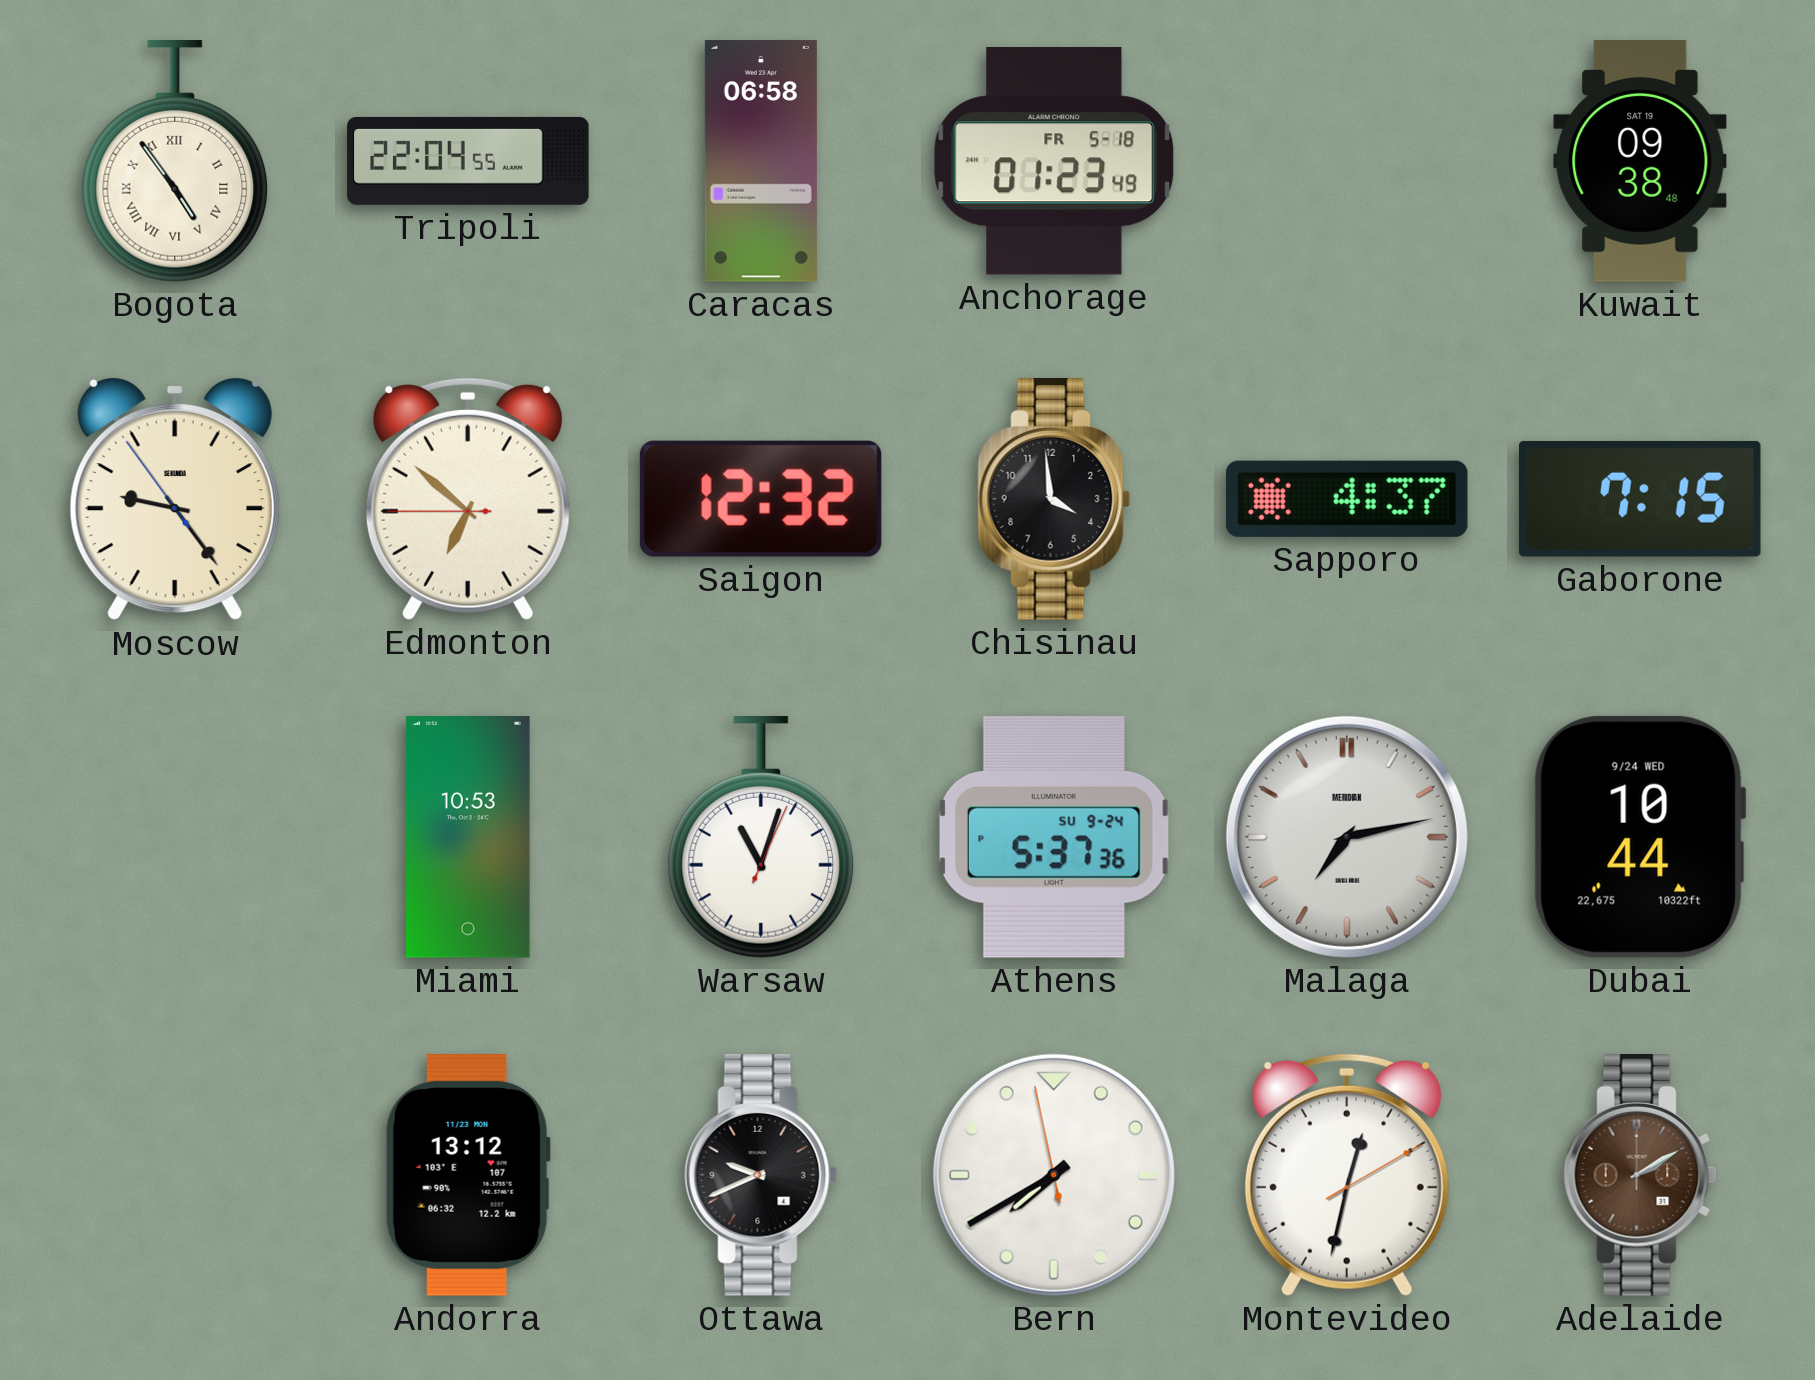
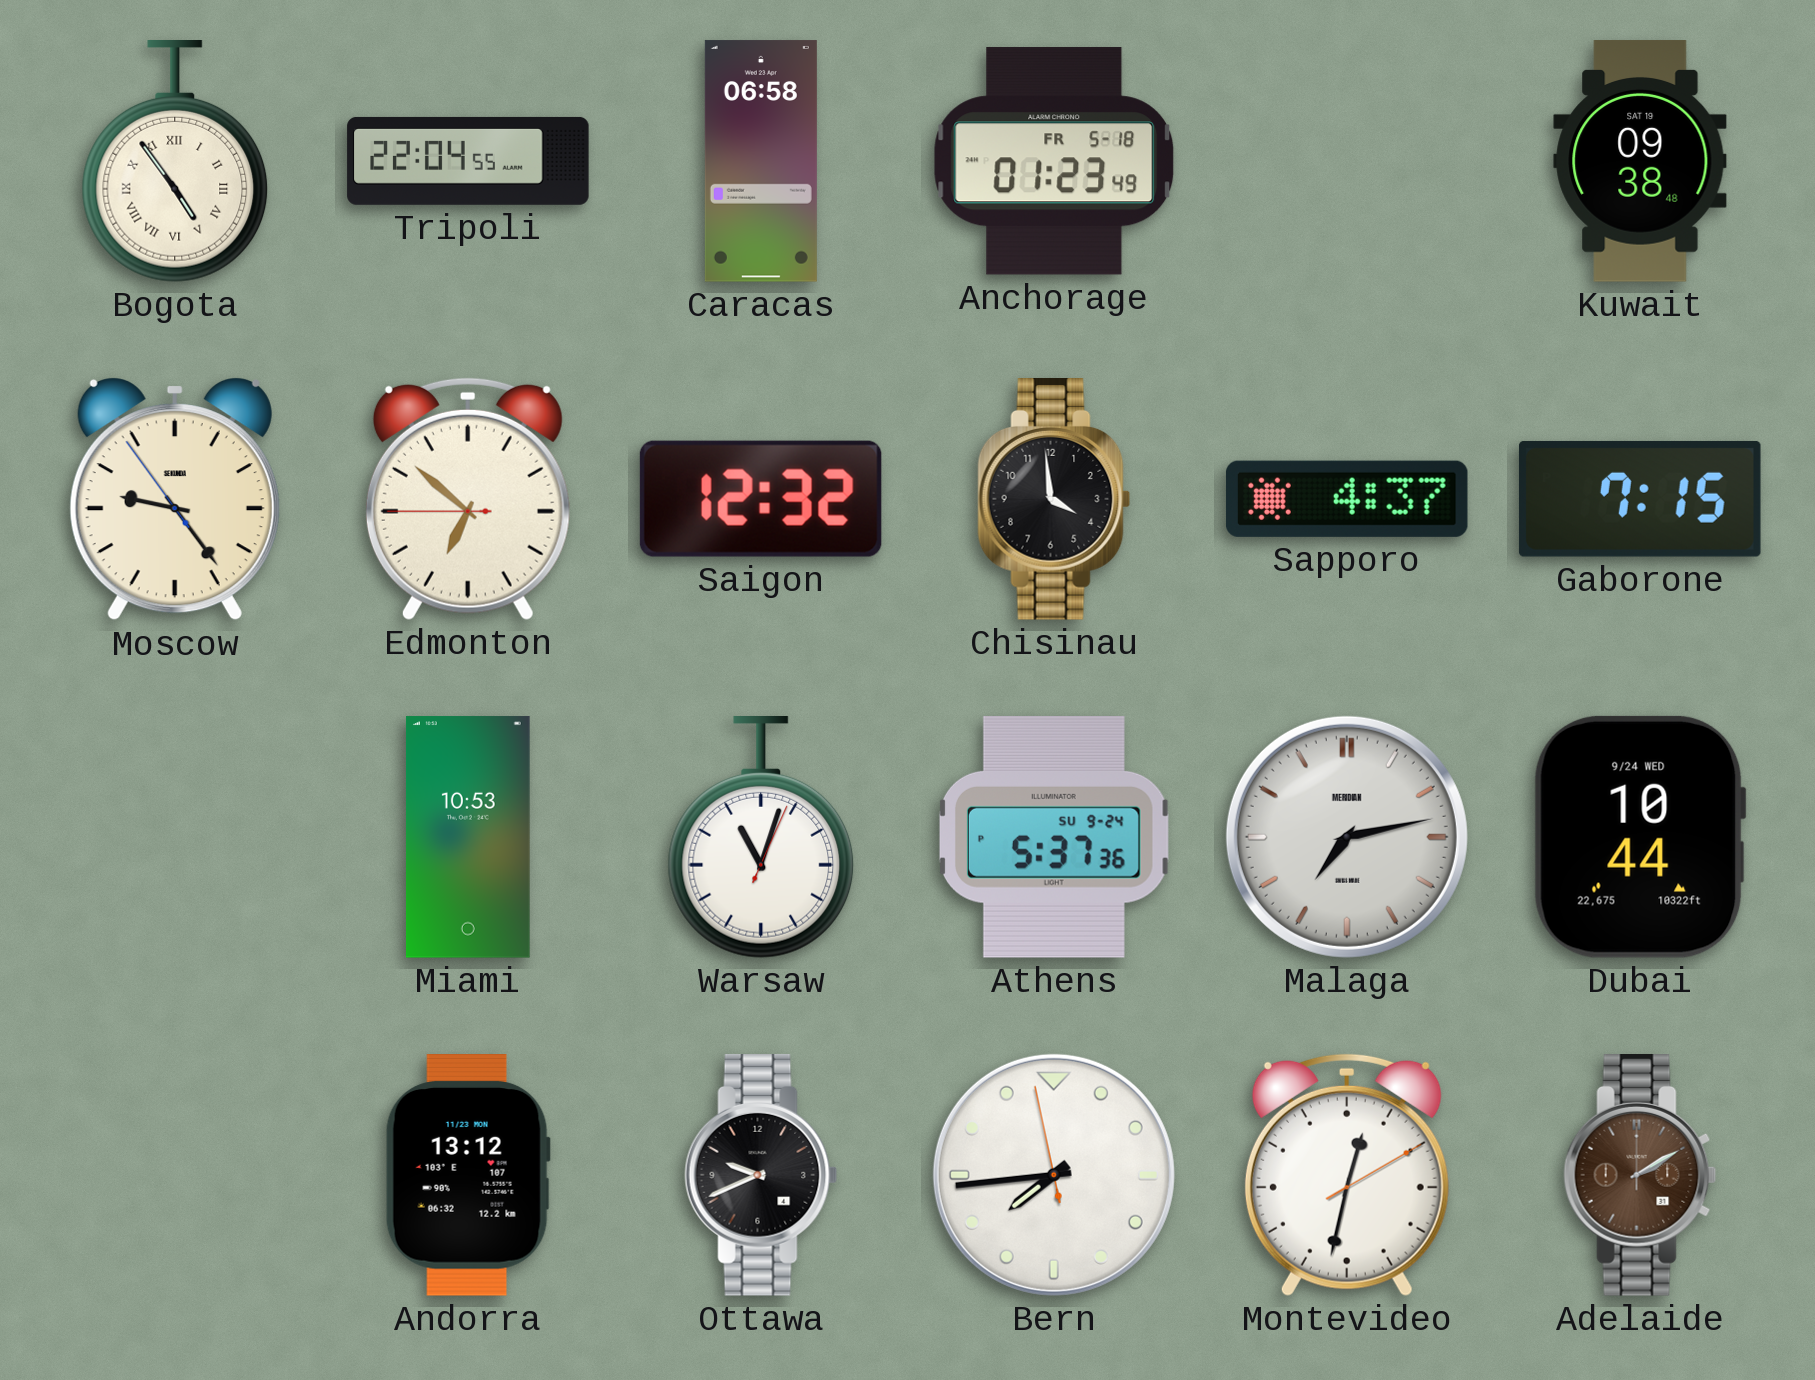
Bern: 7:39 -> 7:43 (1054, 1175)
